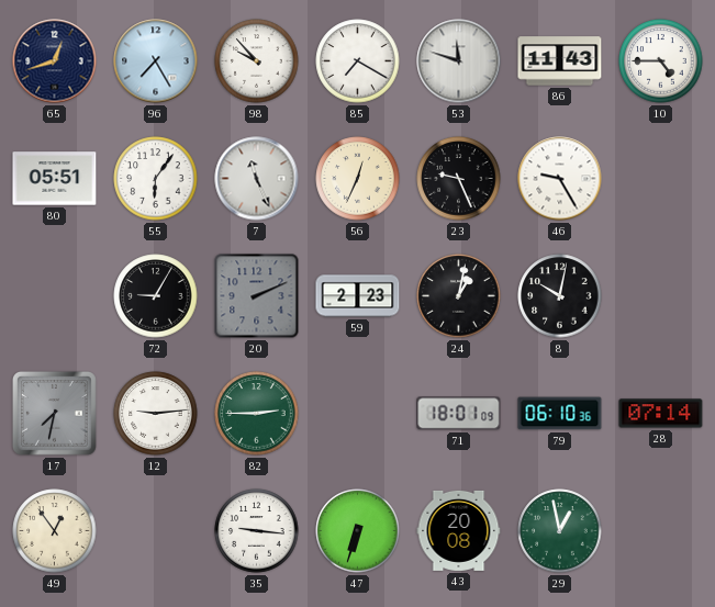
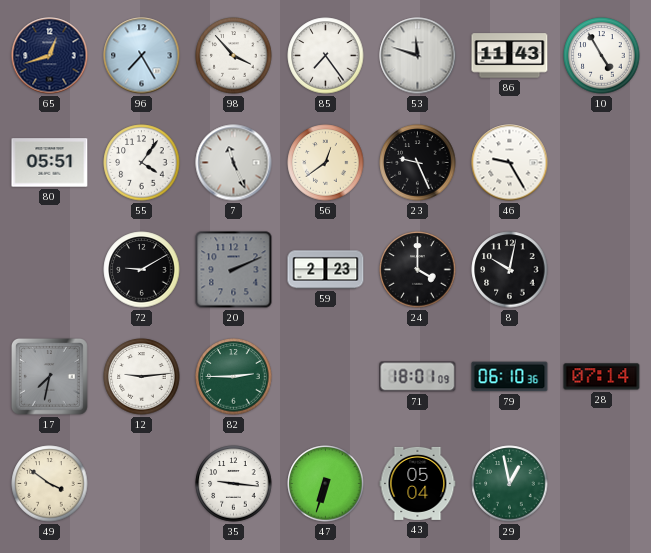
98: 9:53 -> 3:53 (234, 56)
85: 7:20 -> 7:24 (326, 56)
10: 4:45 -> 4:55 (602, 56)
55: 6:06 -> 4:06 (142, 163)
56: 12:34 -> 12:39 (326, 163)
72: 9:05 -> 9:10 (142, 270)
24: 1:02 -> 4:00 (418, 270)
49: 12:54 -> 3:51 (50, 484)
43: 20:08 -> 05:04 (418, 483)
